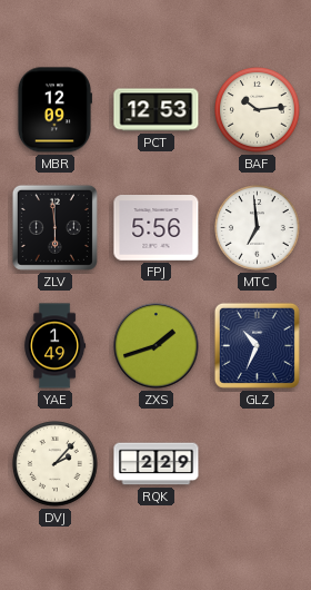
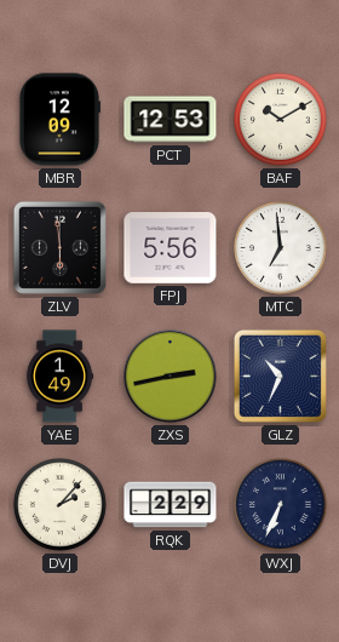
BAF: 10:14 -> 10:10 (281, 120)
ZXS: 1:42 -> 2:43 (171, 377)
WXJ: none -> 6:34 (281, 505)
